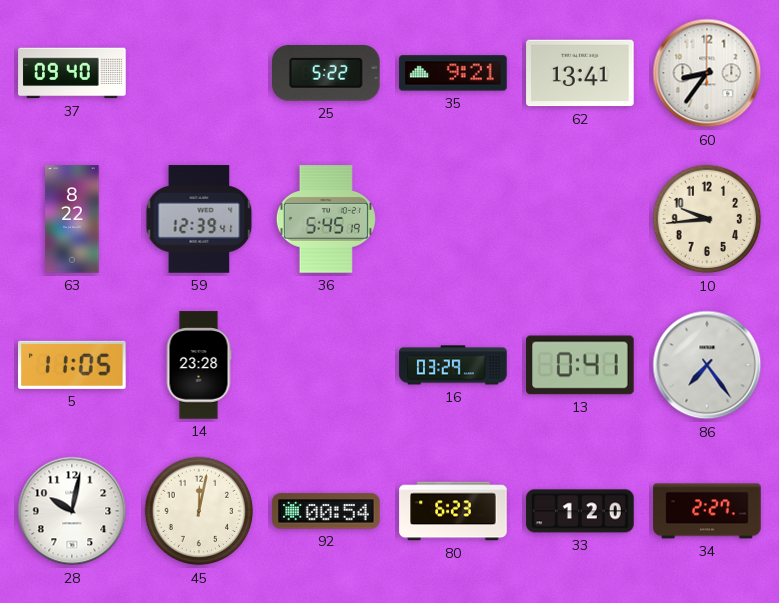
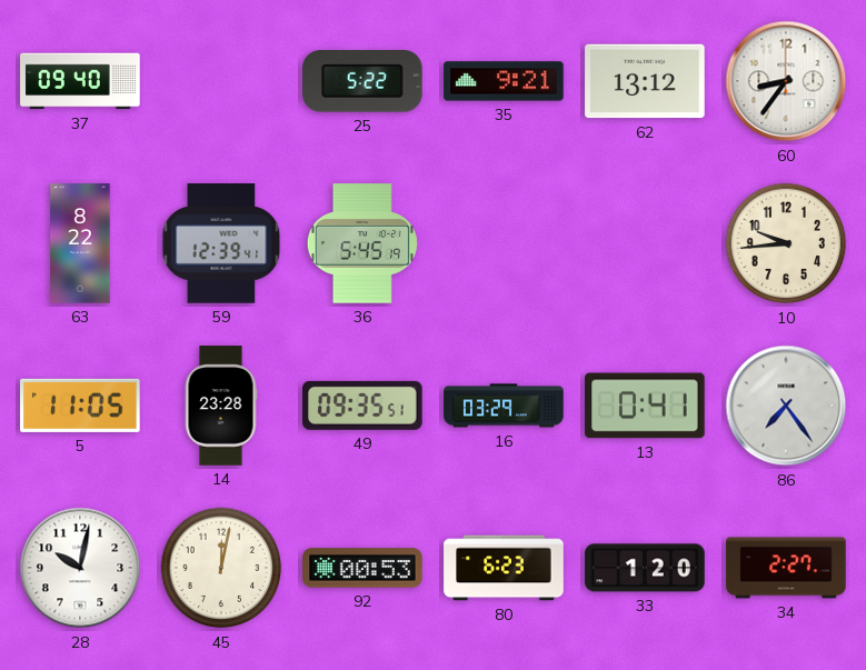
62: 13:41 -> 13:12 (645, 81)
49: none -> 09:35 (362, 406)
92: 00:54 -> 00:53 (362, 568)
